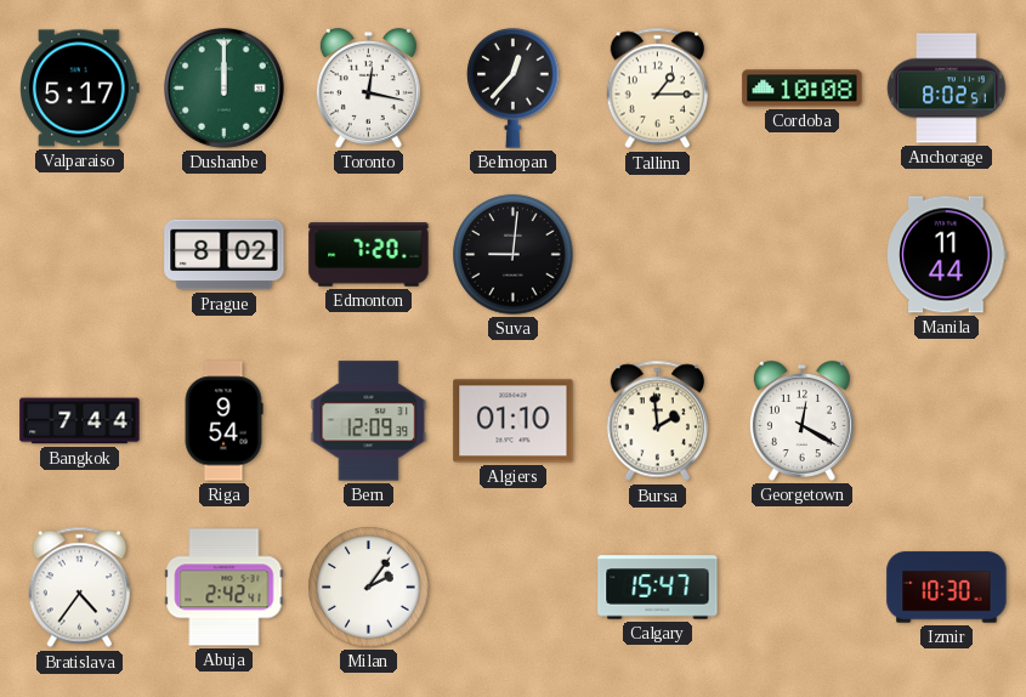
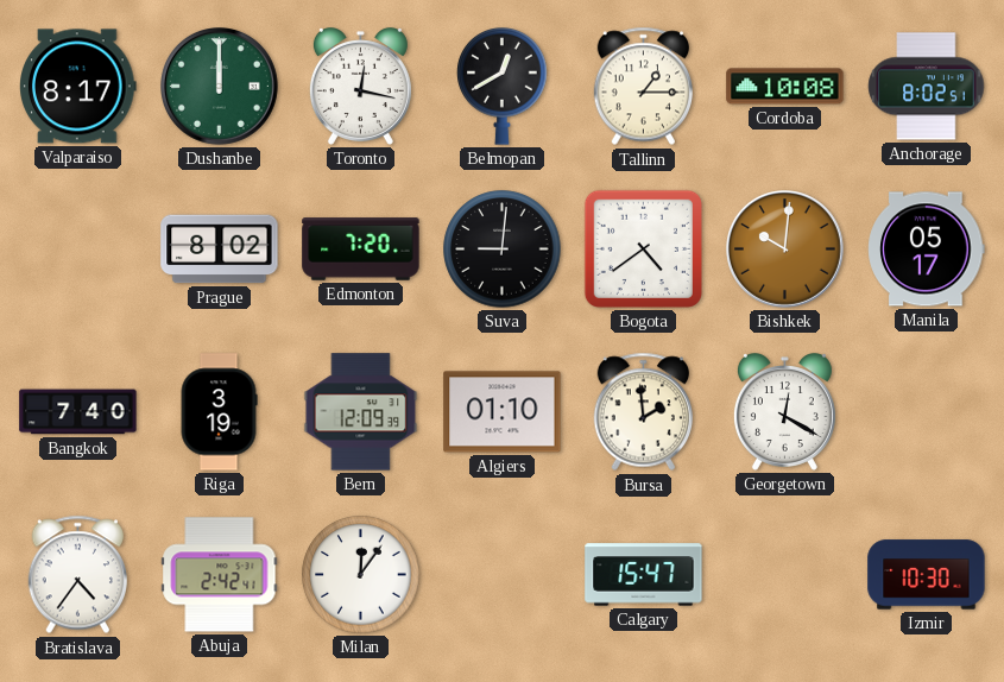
Valparaiso: 5:17 -> 8:17 (78, 87)
Belmopan: 12:37 -> 12:40 (503, 87)
Bogota: none -> 4:39 (643, 248)
Bishkek: none -> 10:01 (785, 250)
Manila: 11:44 -> 05:17 (927, 250)
Bangkok: 7:44 -> 7:40 (78, 412)
Riga: 9:54 -> 3:19 (219, 412)
Milan: 2:06 -> 12:06 (361, 575)
